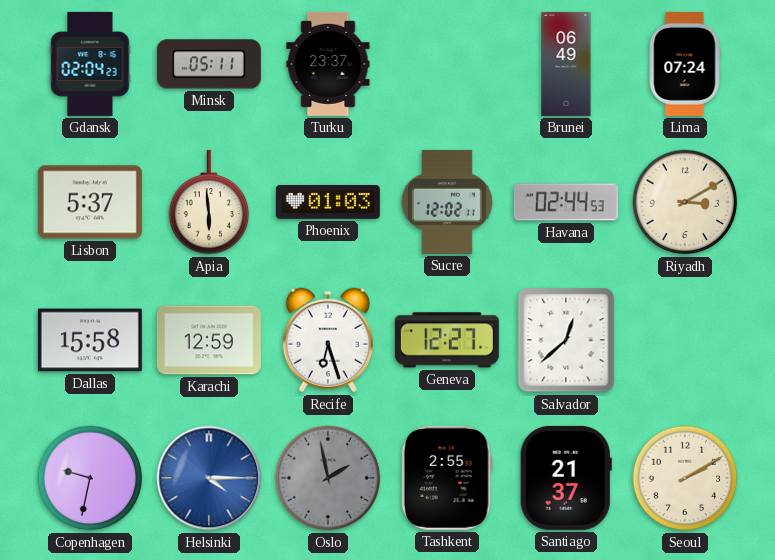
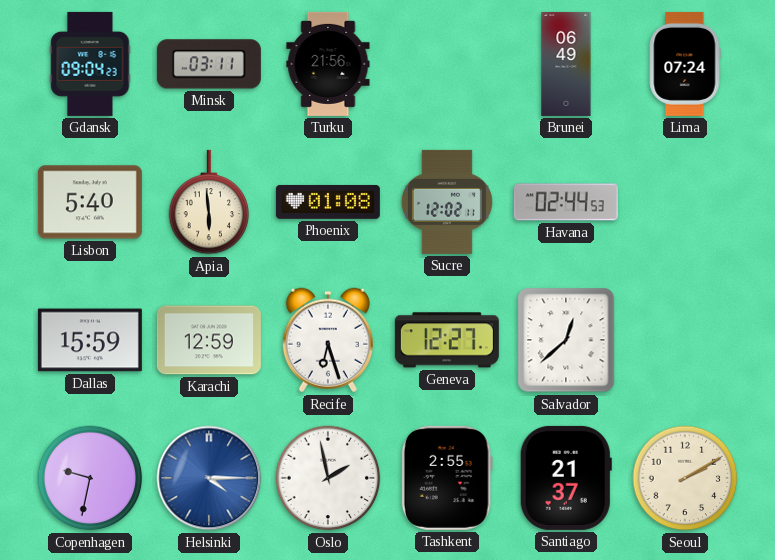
Gdansk: 02:04 -> 09:04 (90, 64)
Minsk: 05:11 -> 03:11 (209, 64)
Turku: 23:37 -> 21:56 (328, 64)
Lisbon: 5:37 -> 5:40 (90, 202)
Phoenix: 01:03 -> 01:08 (328, 202)
Riyadh: 3:10 -> none (685, 202)
Dallas: 15:58 -> 15:59 (90, 340)
Oslo dial: grey -> white (328, 478)
